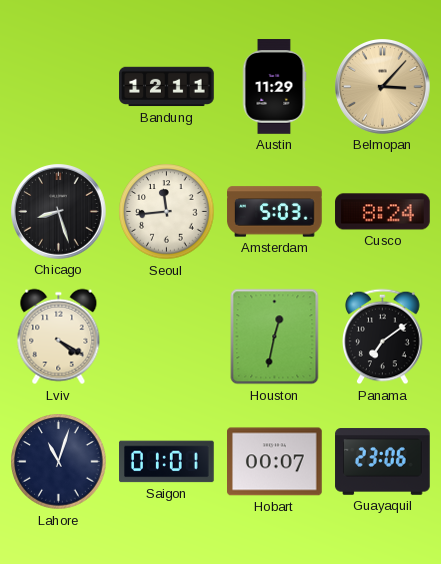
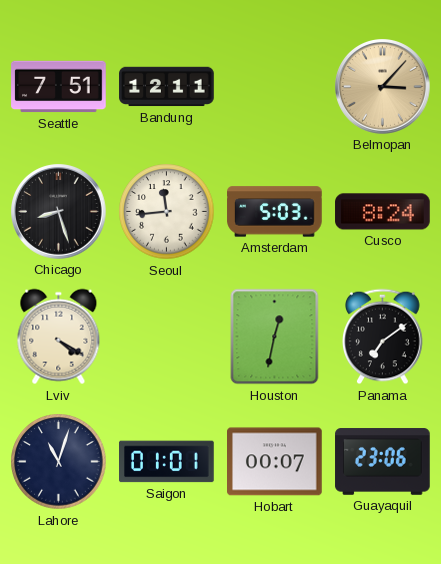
Seattle: none -> 7:51 (59, 87)
Austin: 11:29 -> none (274, 87)
